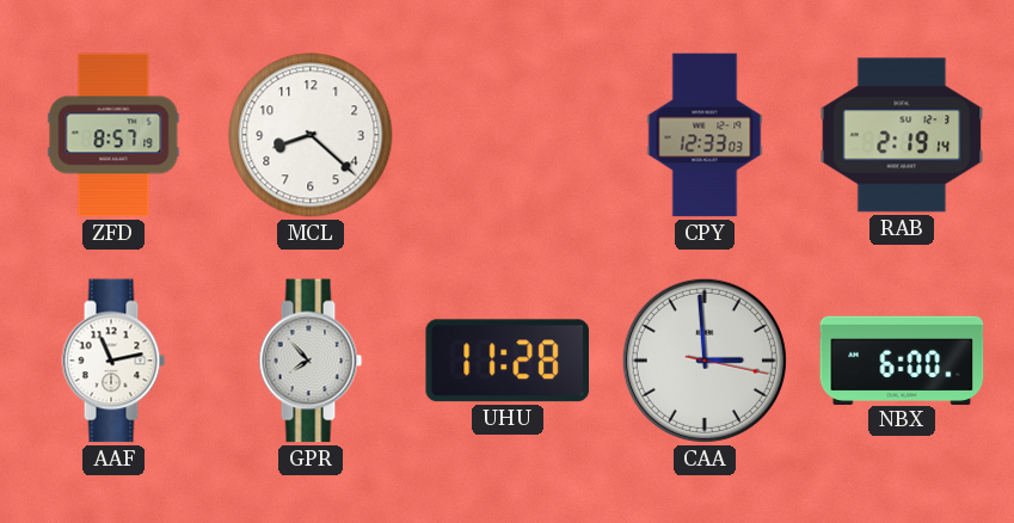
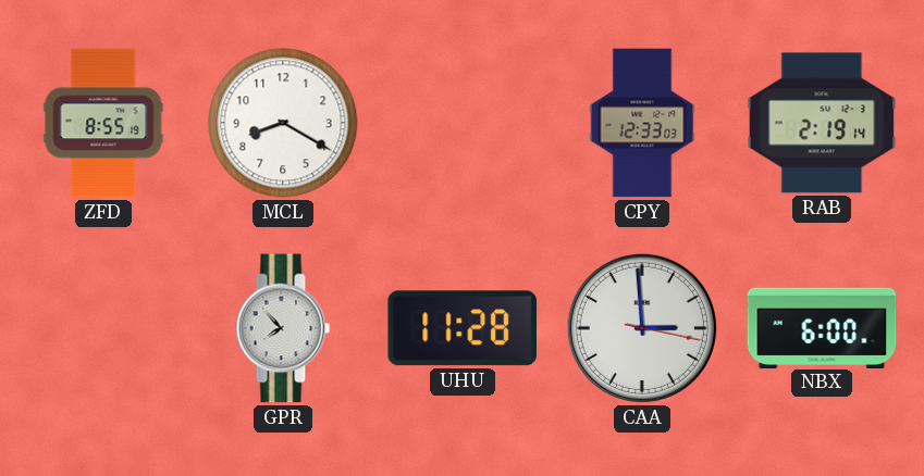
ZFD: 8:57 -> 8:55 (103, 123)
MCL: 8:22 -> 8:20 (283, 123)
AAF: 11:13 -> none (113, 361)
